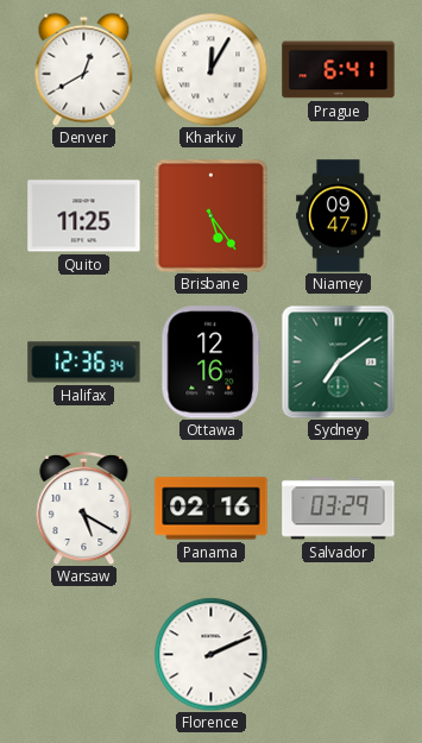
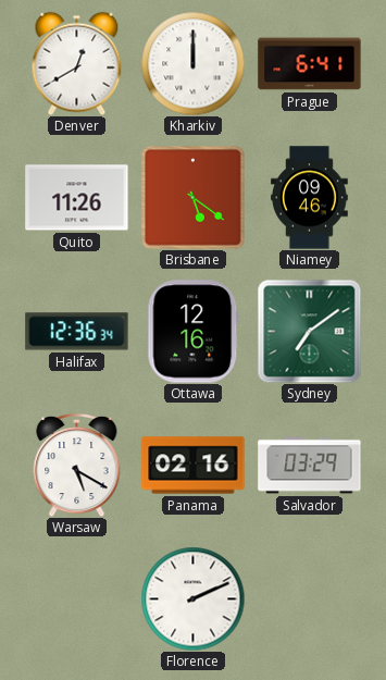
Kharkiv: 12:05 -> 12:00 (192, 63)
Quito: 11:25 -> 11:26 (77, 198)
Brisbane: 5:24 -> 5:21 (194, 198)
Niamey: 09:47 -> 09:46 (310, 198)
